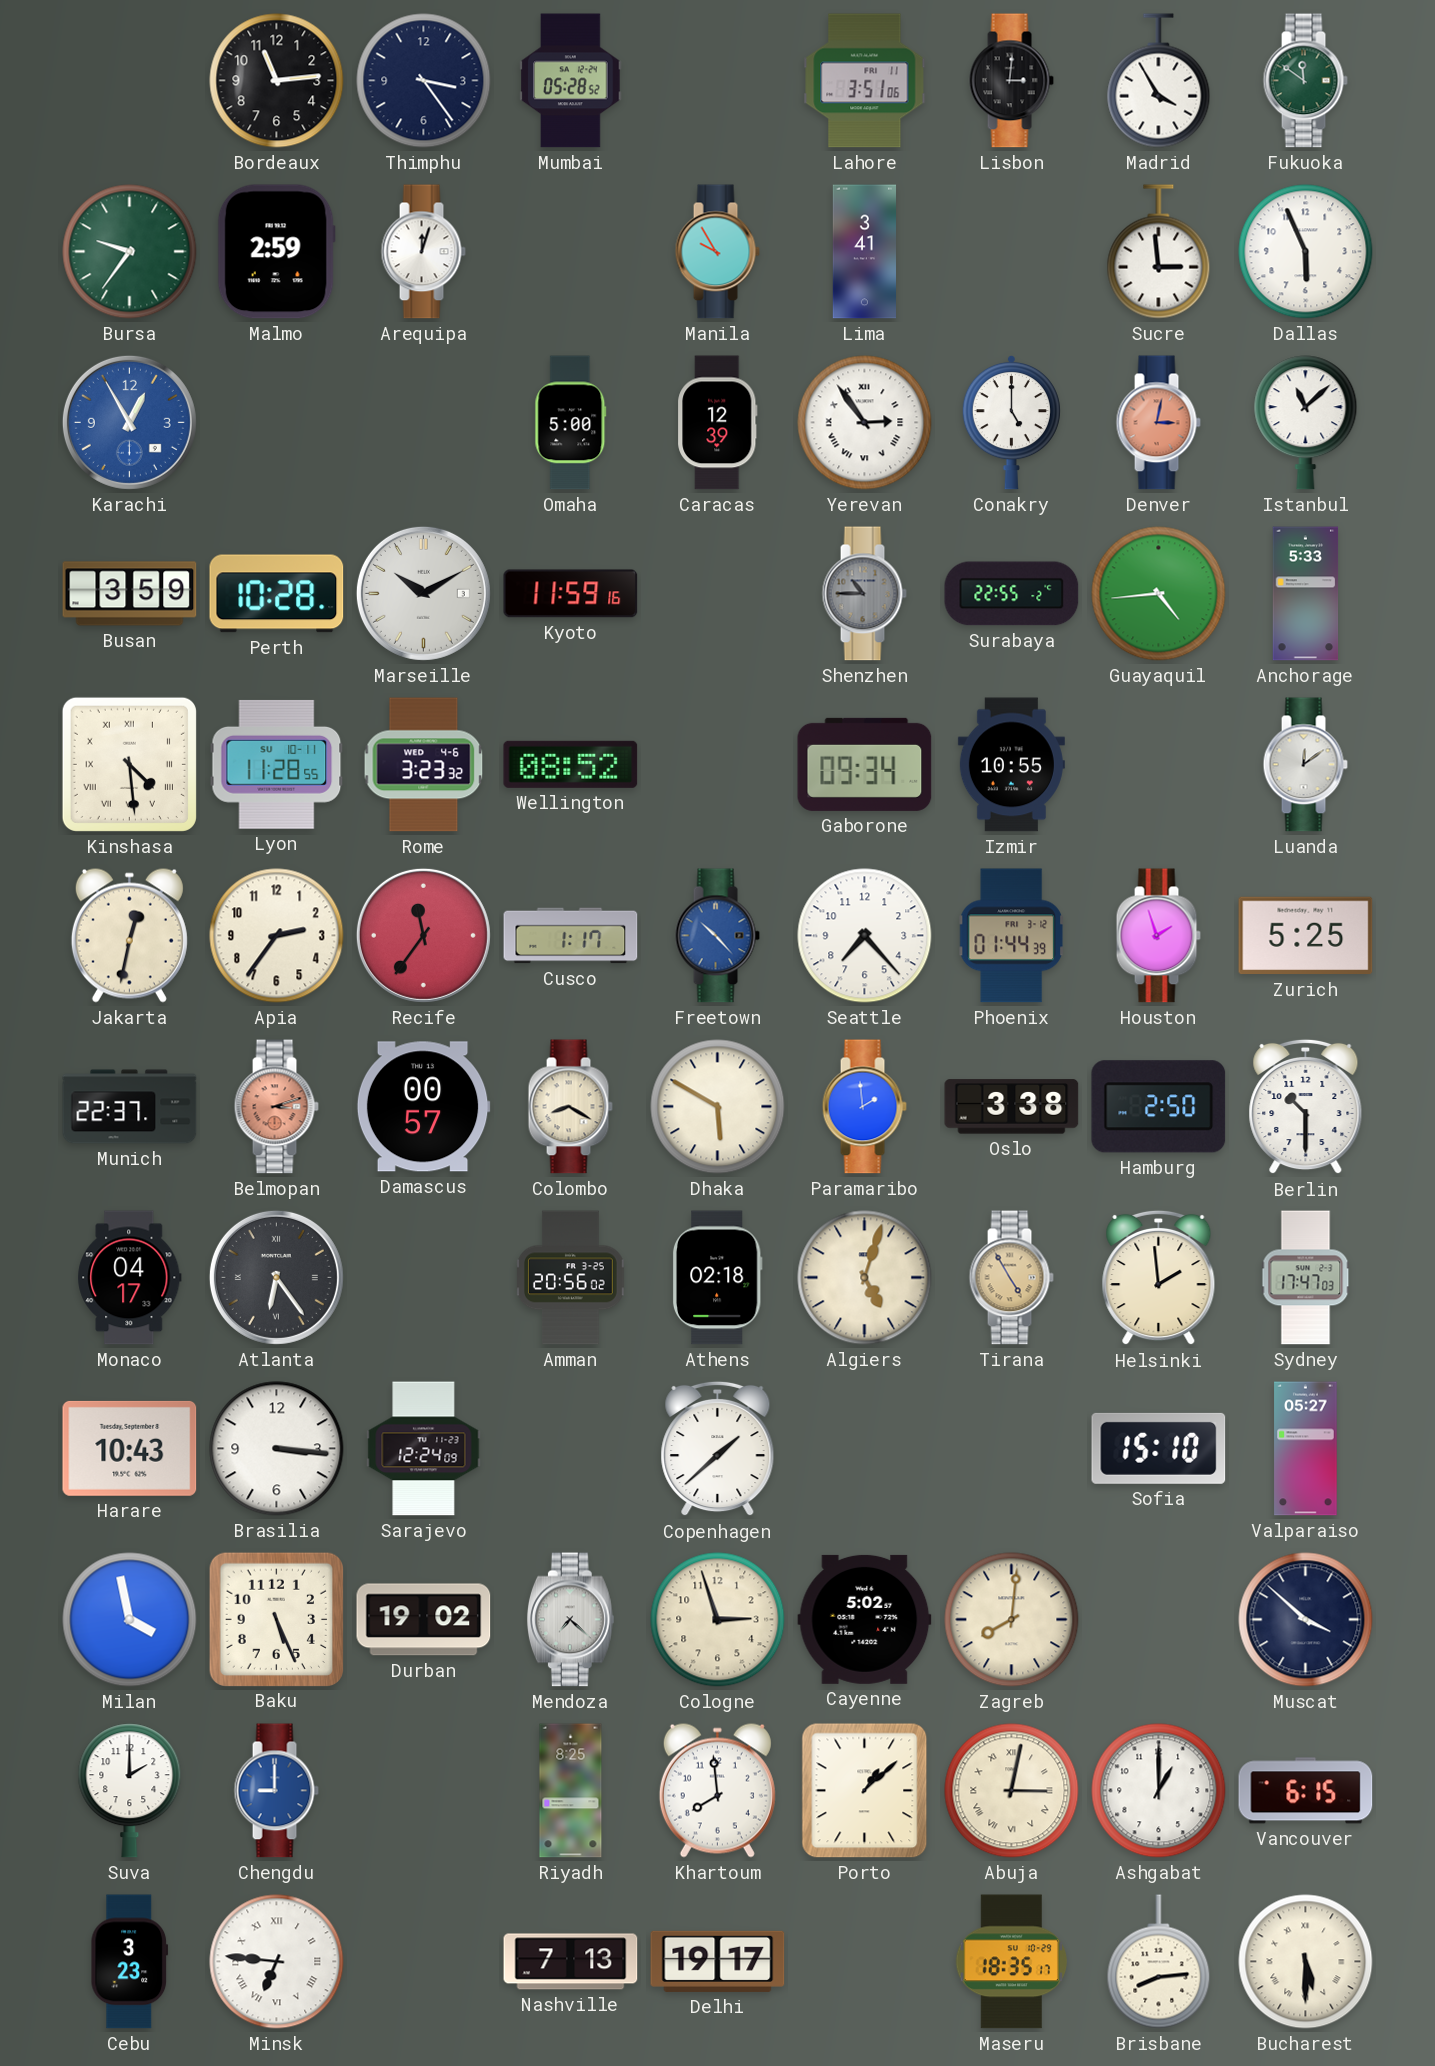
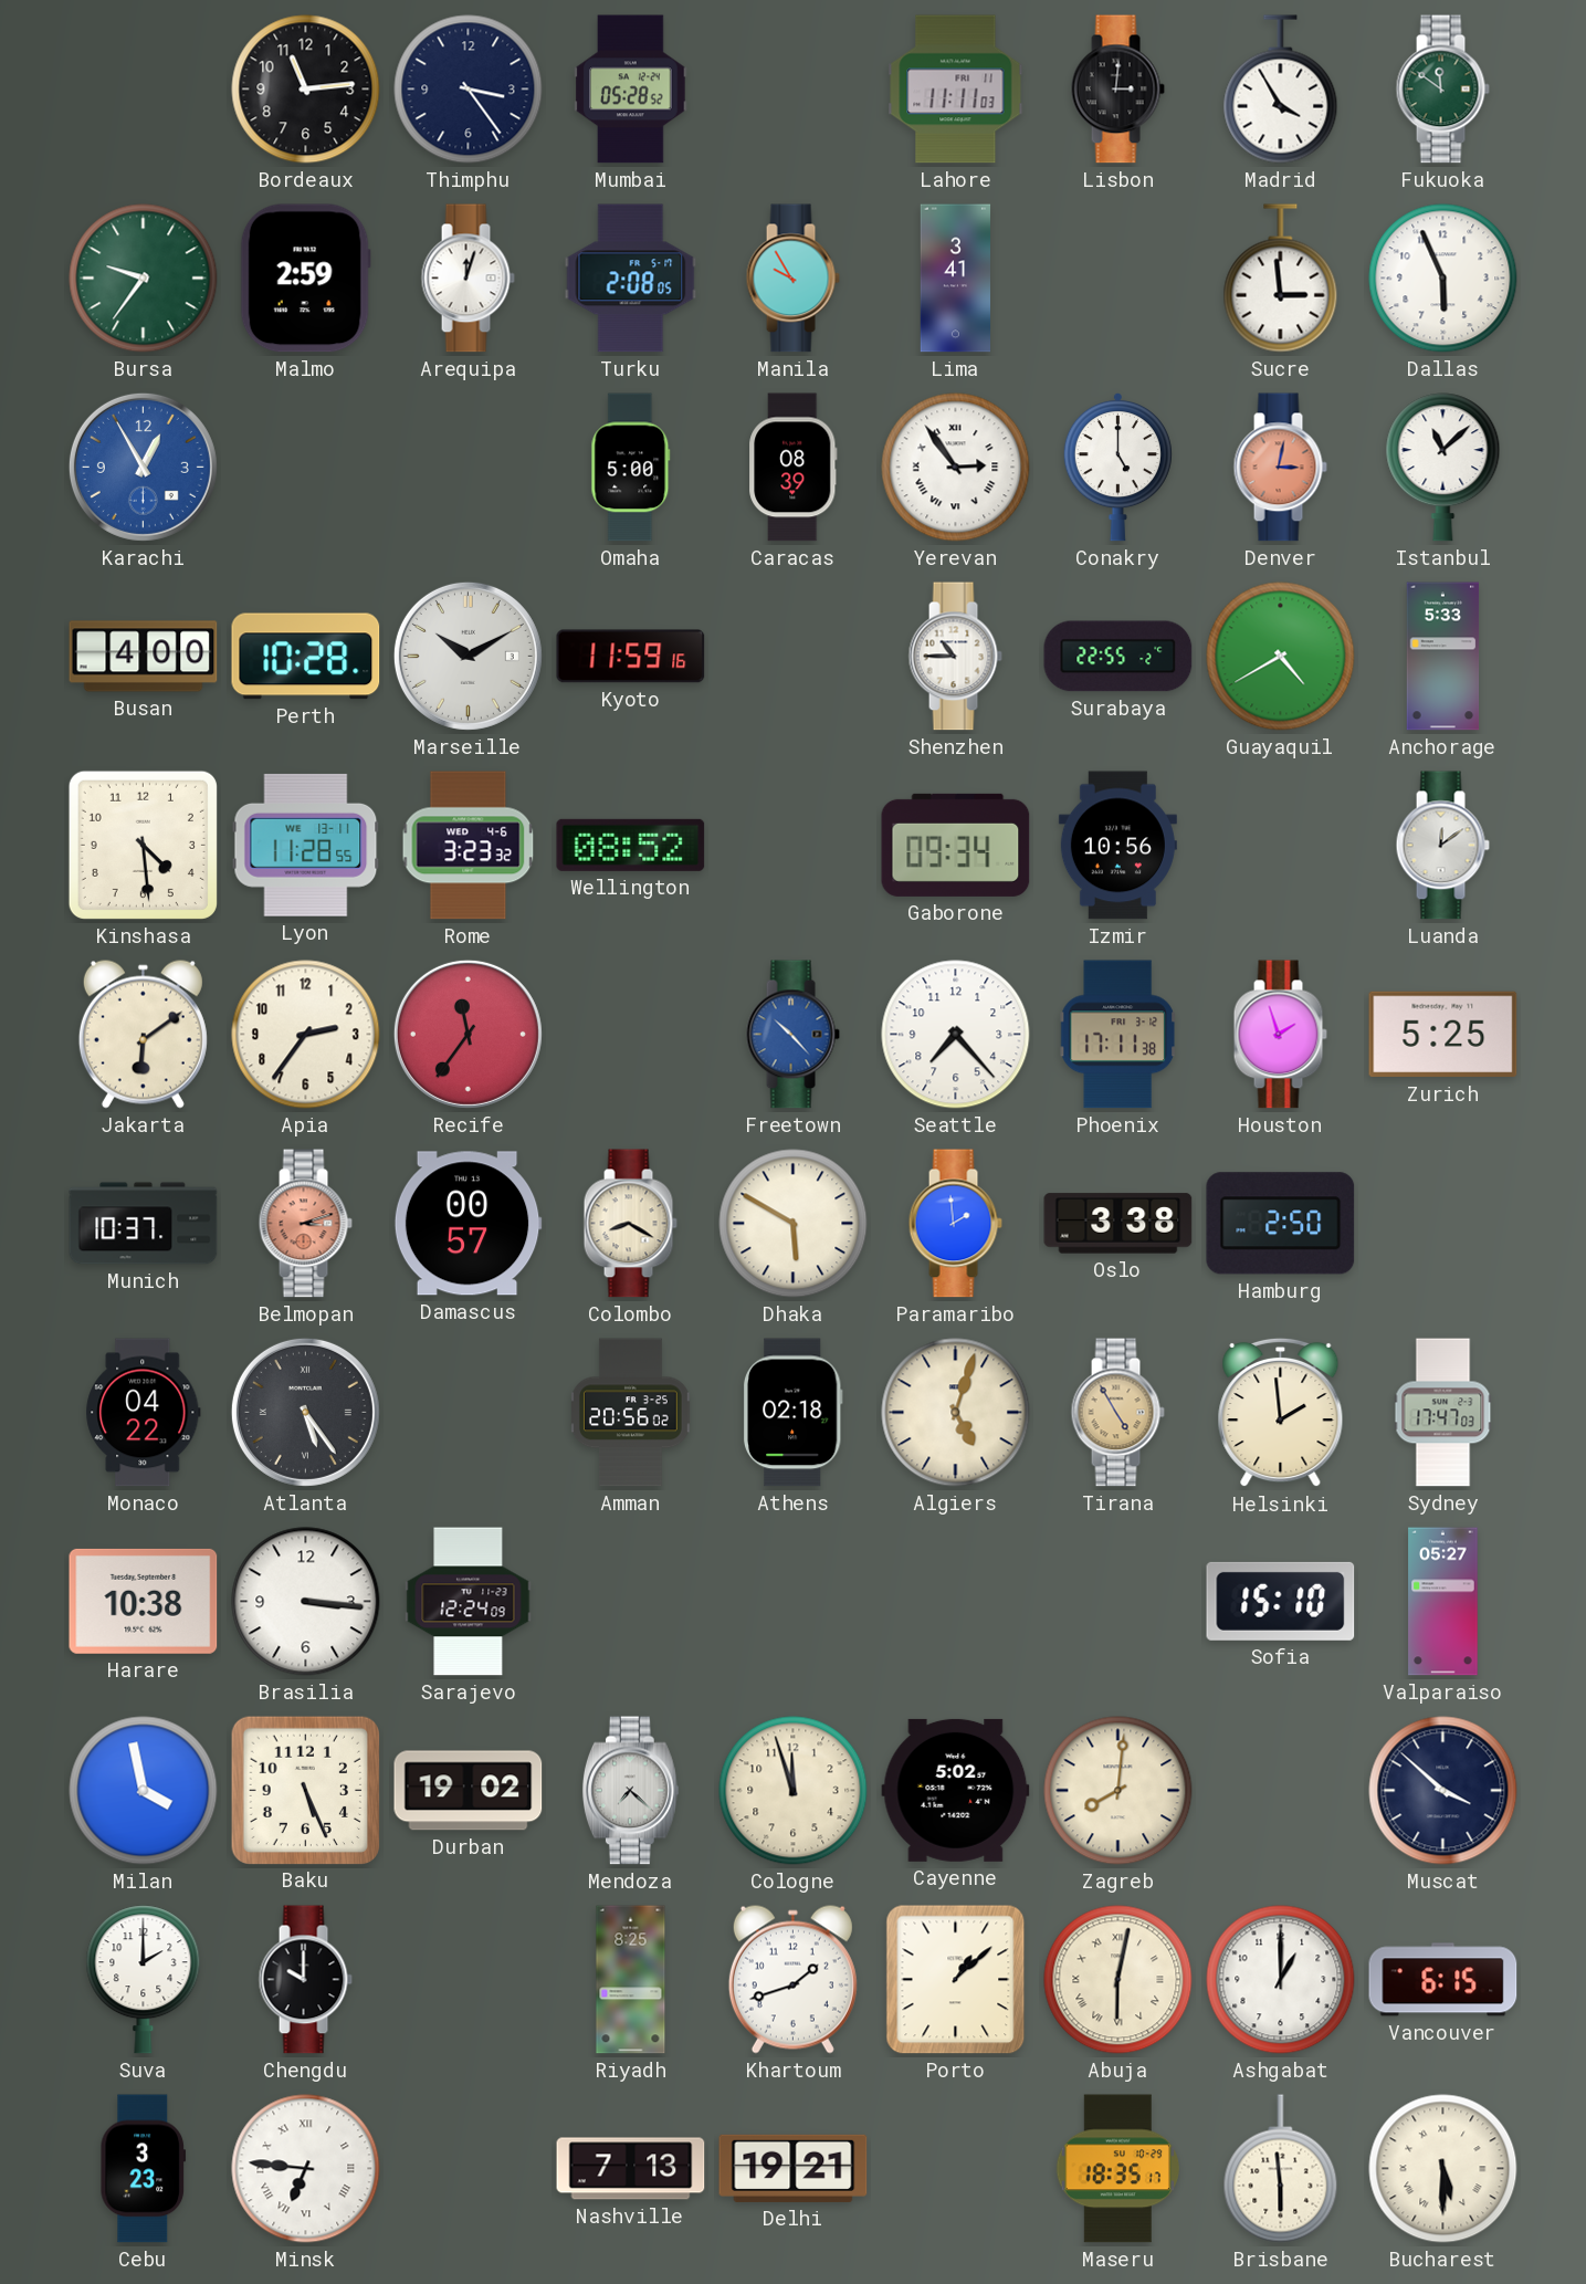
Lahore: 3:51 -> 11:11 (956, 90)
Turku: none -> 2:08 (631, 279)
Caracas: 12:39 -> 08:39 (794, 468)
Busan: 3:59 -> 4:00 (144, 657)
Shenzhen dial: grey -> white (955, 657)
Guayaquil: 4:44 -> 4:40 (1281, 657)
Kinshasa numerals: Roman -> Arabic (143, 845)
Lyon date: SU 10-11 -> WE 13-11 (306, 845)
Izmir: 10:55 -> 10:56 (1117, 846)
Jakarta: 12:32 -> 6:09 (143, 1034)
Cusco: 1:17 -> none (571, 936)
Phoenix: 01:44 -> 17:11 (1118, 1035)
Munich: 22:37 -> 10:37 (144, 1224)
Berlin: 10:30 -> none (1306, 1107)
Monaco: 04:17 -> 04:22 (144, 1413)
Atlanta: 6:24 -> 5:24 (305, 1412)
Harare: 10:43 -> 10:38 (144, 1601)
Copenhagen: 1:38 -> none (718, 1449)
Cologne: 2:57 -> 11:57 (794, 1791)
Chengdu: 9:00 -> 10:00 (305, 1980)
Chengdu dial: blue -> black (305, 1980)
Khartoum: 7:59 -> 1:42 (792, 1979)
Abuja: 3:02 -> 6:02 (1118, 1980)
Delhi: 19:17 -> 19:21 (794, 2168)
Brisbane: 8:14 -> 5:59 (1281, 2169)
